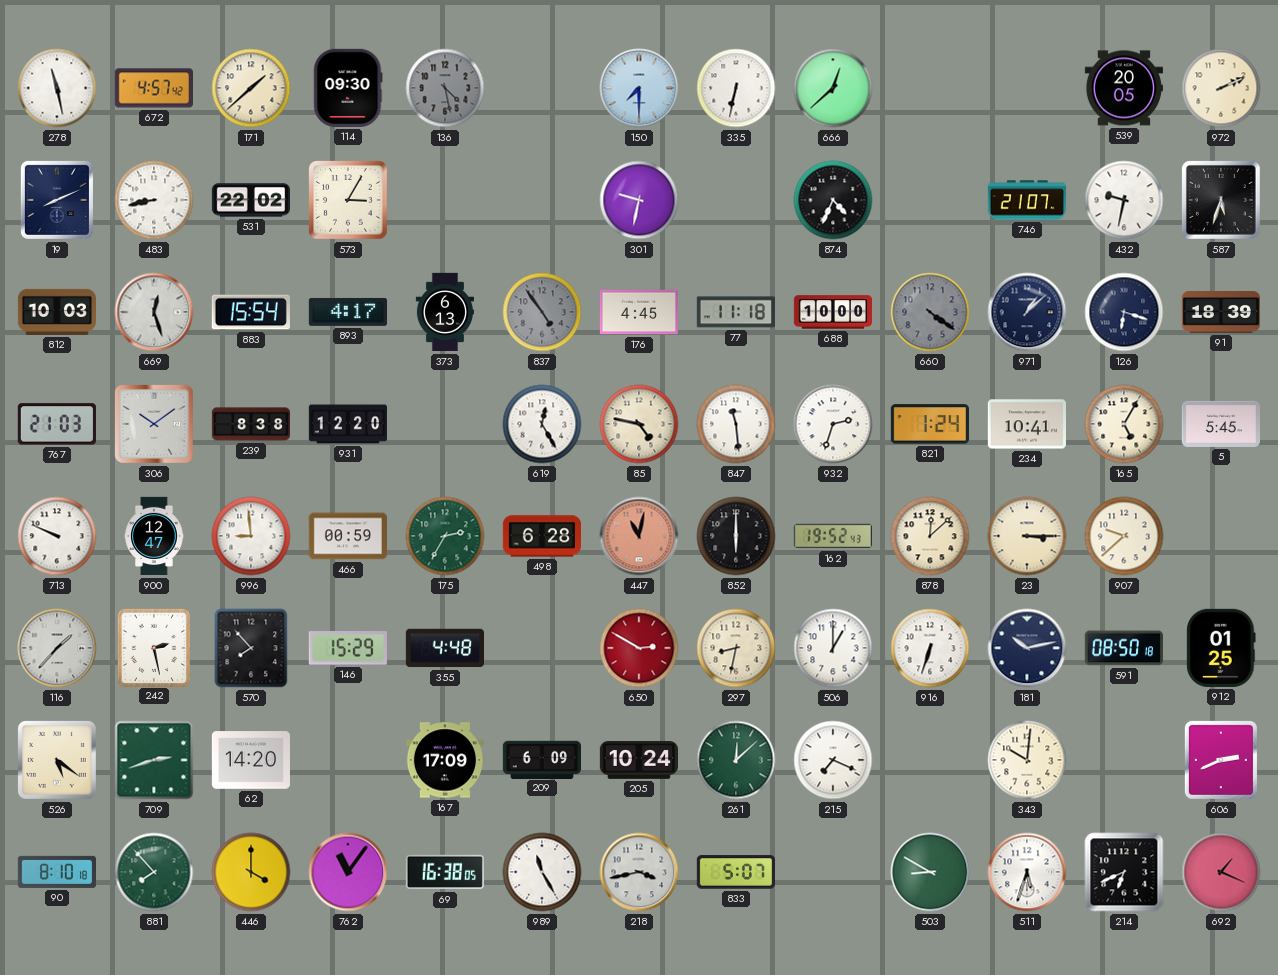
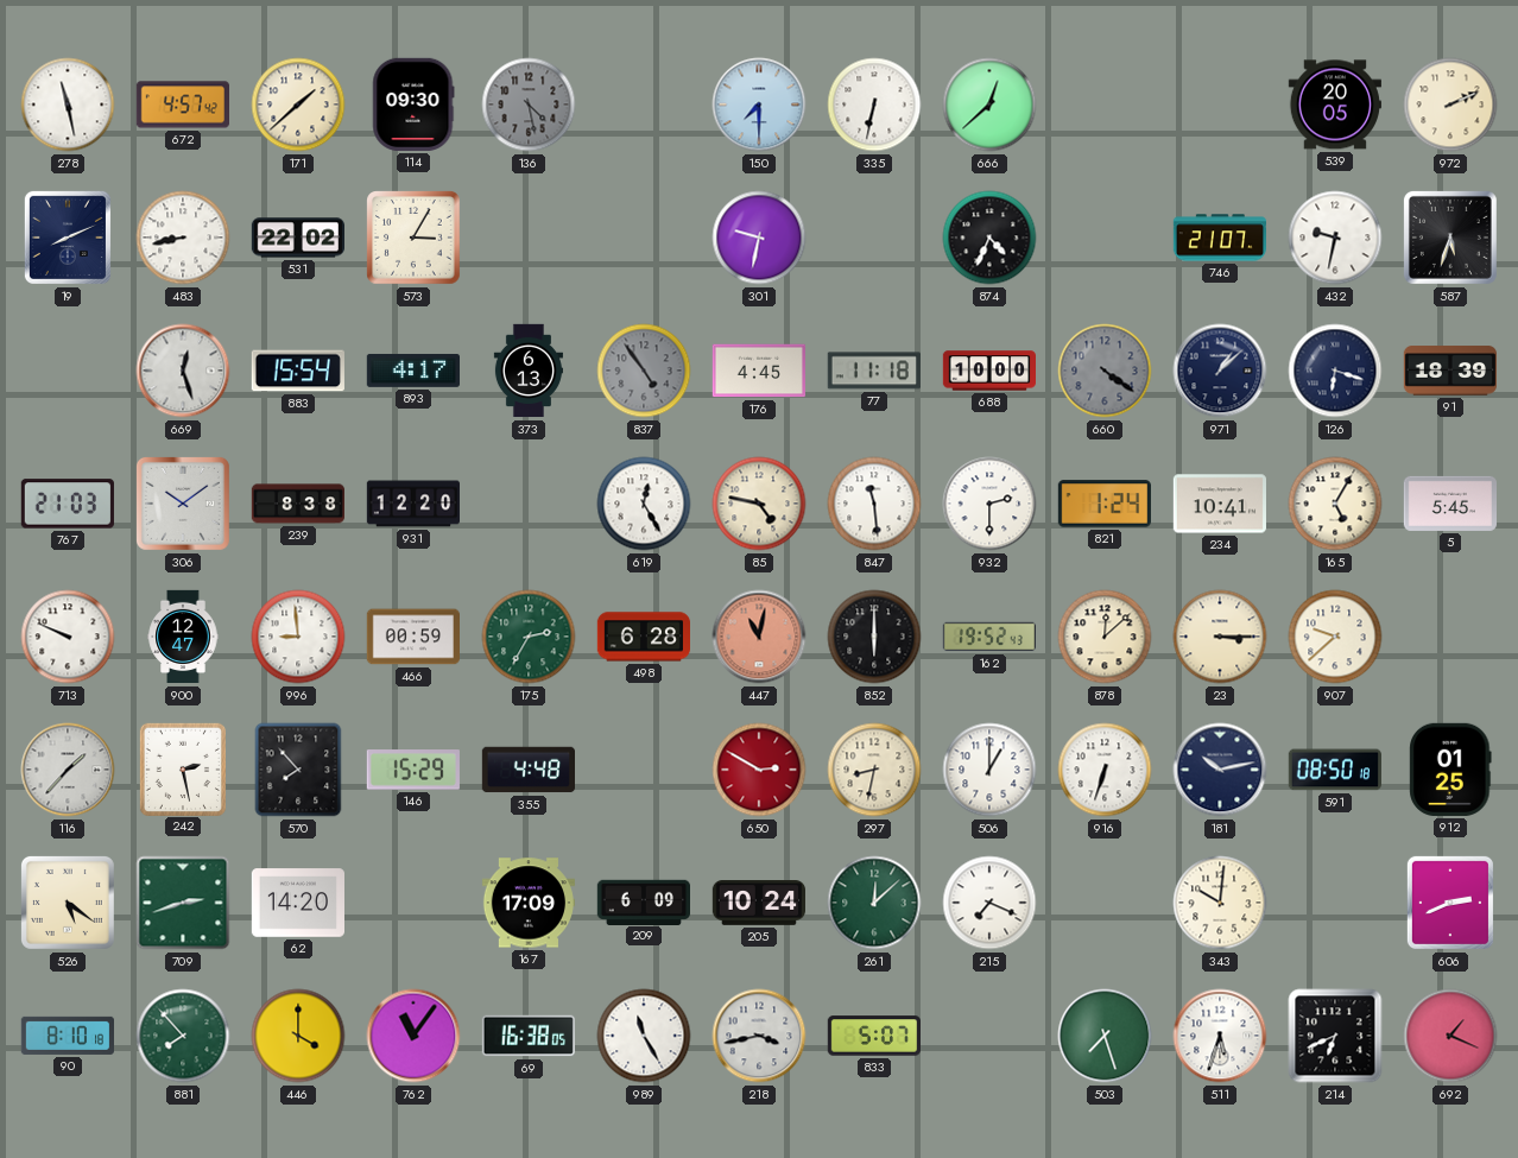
812: 10:03 -> none (56, 312)
932: 2:33 -> 2:30 (989, 504)
503: 8:50 -> 7:27 (1105, 1036)
